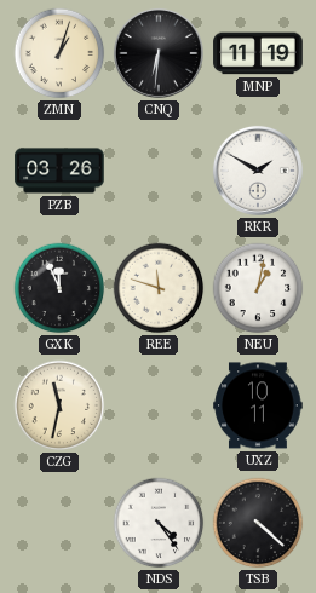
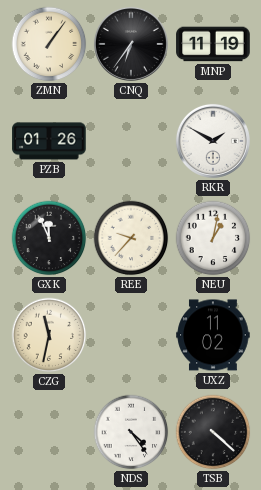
ZMN: 1:03 -> 1:06 (49, 44)
CNQ: 6:31 -> 6:36 (131, 44)
PZB: 03:26 -> 01:26 (49, 141)
REE: 11:48 -> 9:37 (131, 238)
UXZ: 10:11 -> 11:02 (213, 335)
